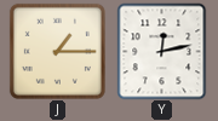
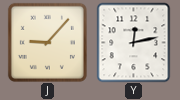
J: 1:15 -> 9:07 (47, 42)
